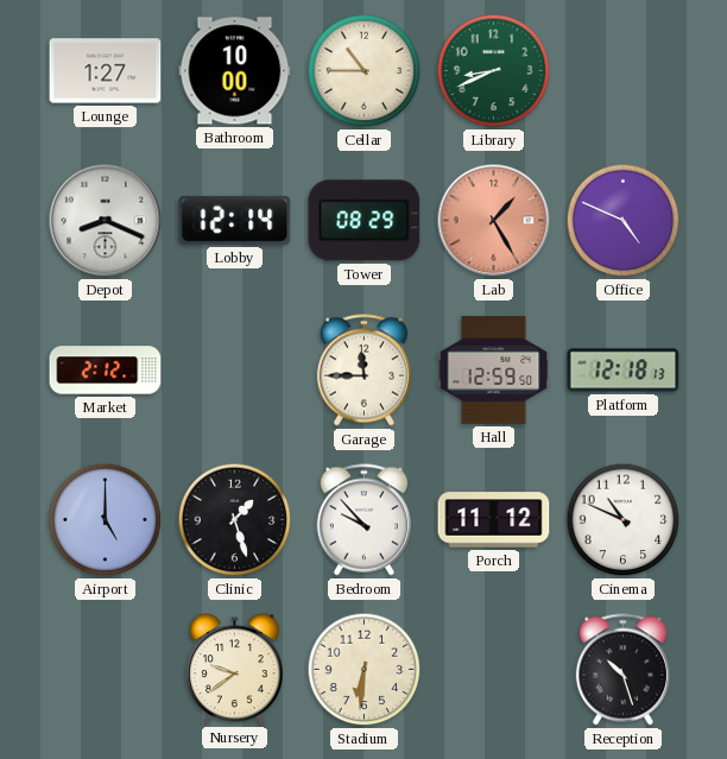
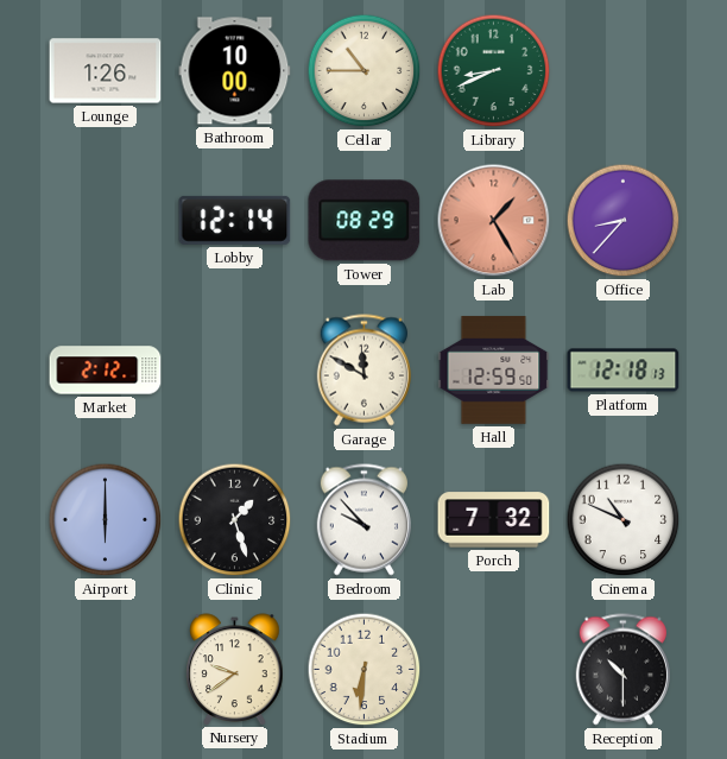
Lounge: 1:27 -> 1:26 (106, 71)
Depot: 8:19 -> none (106, 221)
Office: 4:49 -> 8:37 (624, 221)
Garage: 11:45 -> 11:50 (363, 371)
Airport: 5:00 -> 6:00 (106, 520)
Porch: 11:12 -> 7:32 (494, 520)
Reception: 10:27 -> 10:30 (622, 670)
